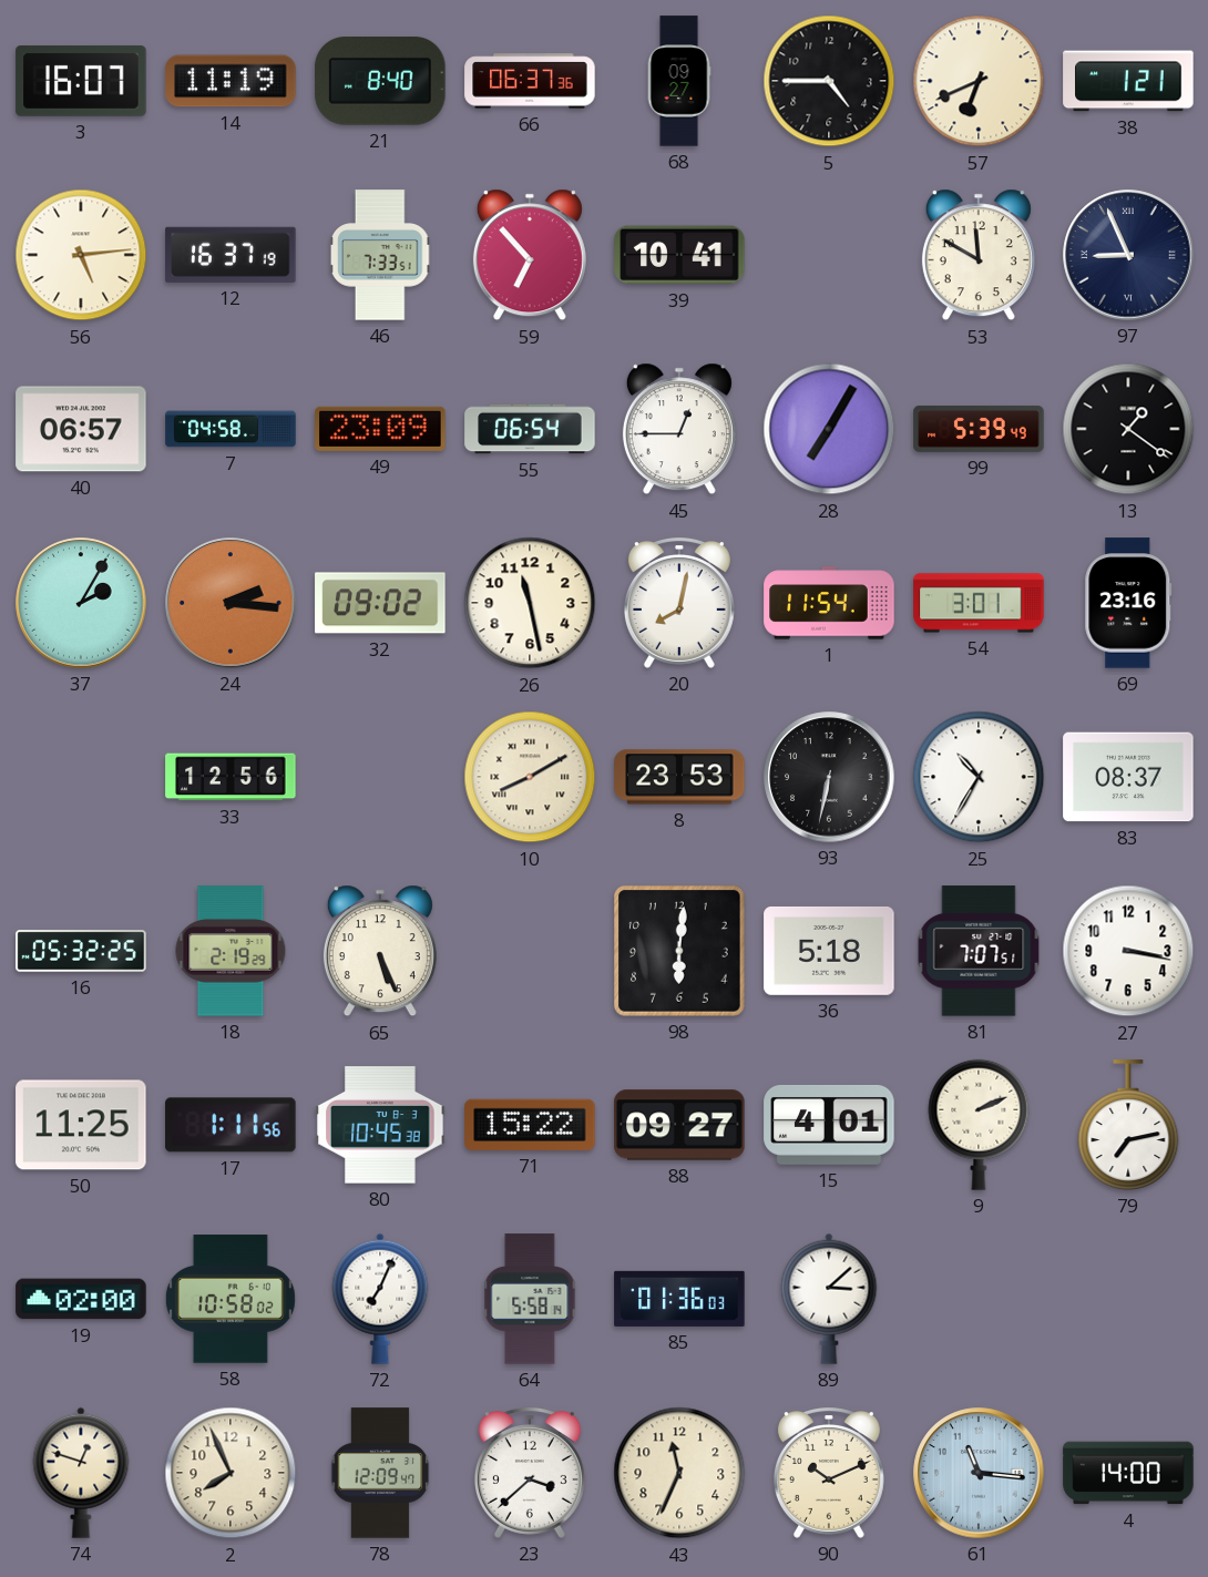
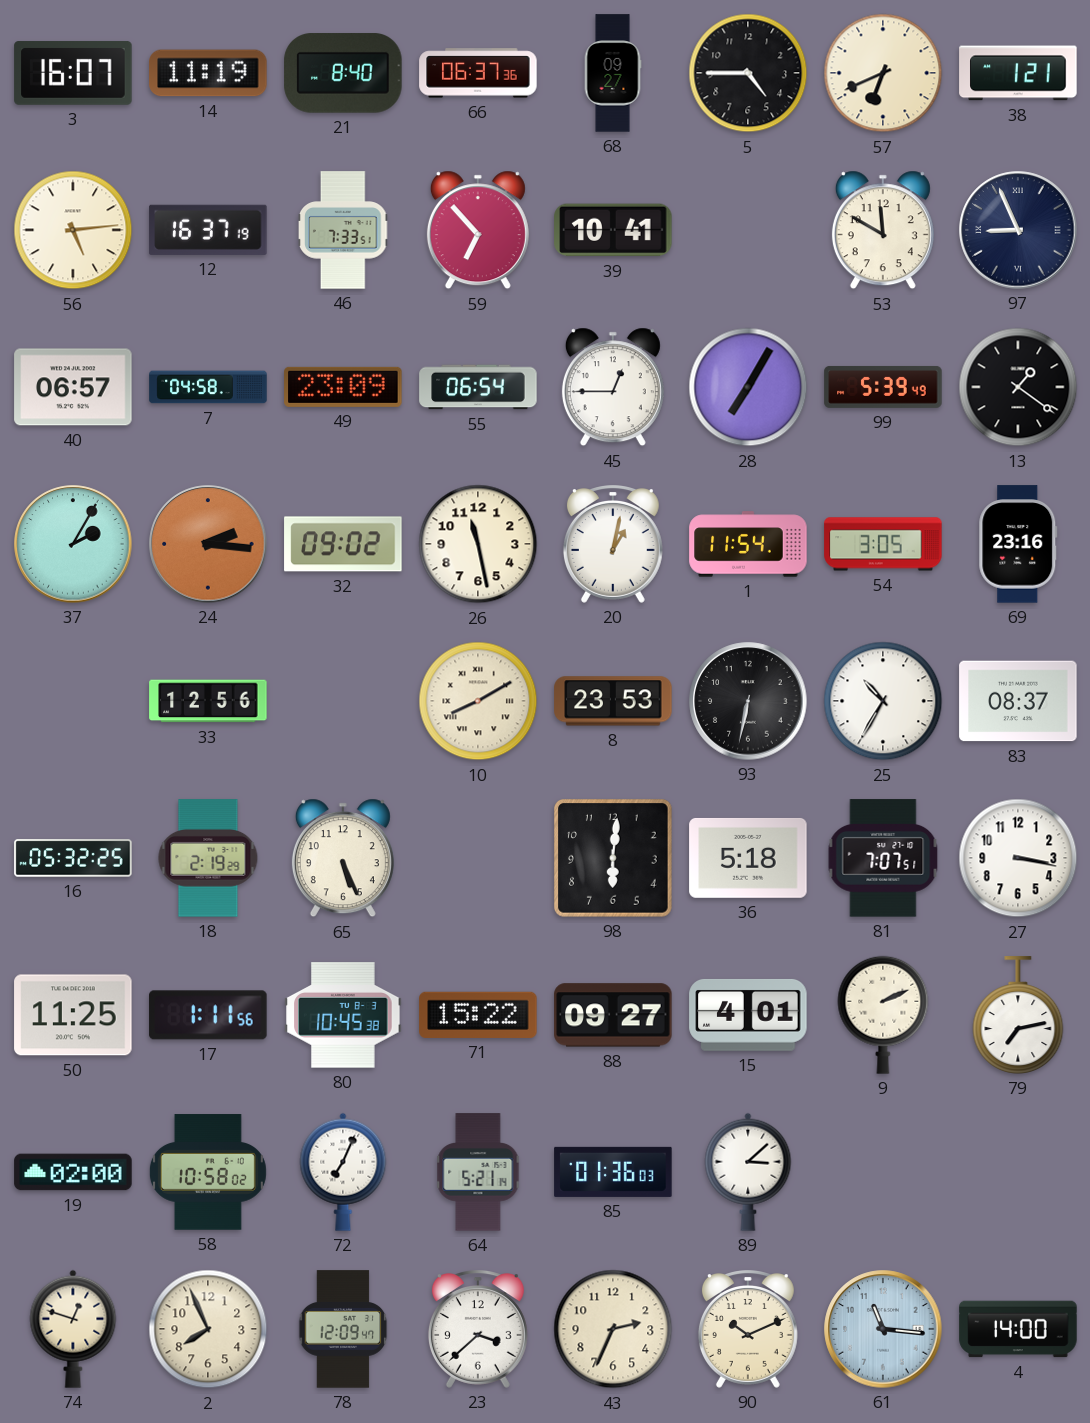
20: 8:02 -> 1:02 (613, 544)
54: 3:01 -> 3:05 (883, 544)
64: 5:58 -> 5:21 (478, 1172)
43: 11:34 -> 2:34 (613, 1329)
